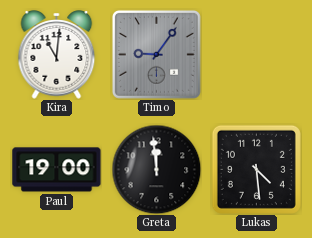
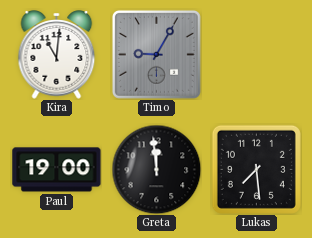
Timo: 9:06 -> 9:05 (156, 54)
Lukas: 4:29 -> 7:29 (256, 169)
